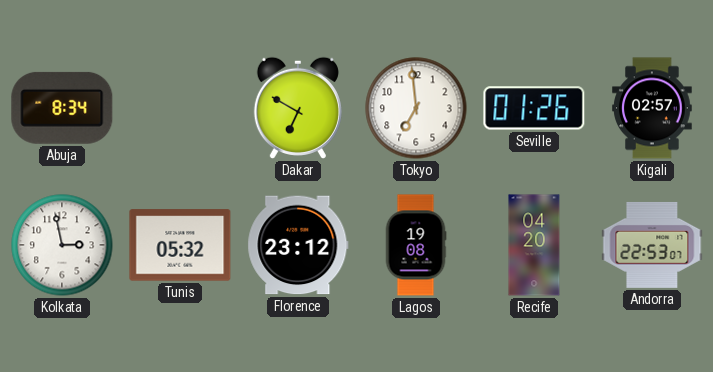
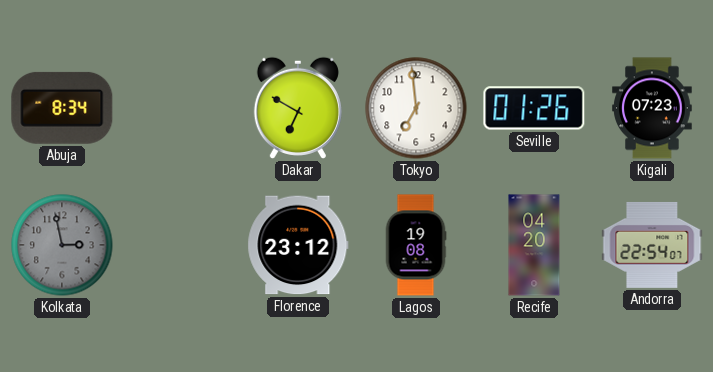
Kigali: 02:57 -> 07:23 (652, 108)
Kolkata dial: white -> grey (62, 245)
Tunis: 05:32 -> none (180, 245)
Andorra: 22:53 -> 22:54 (652, 245)
